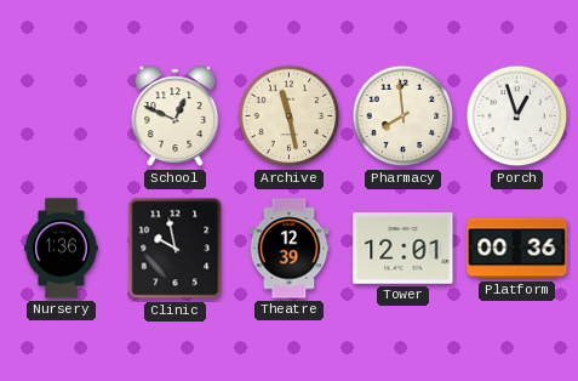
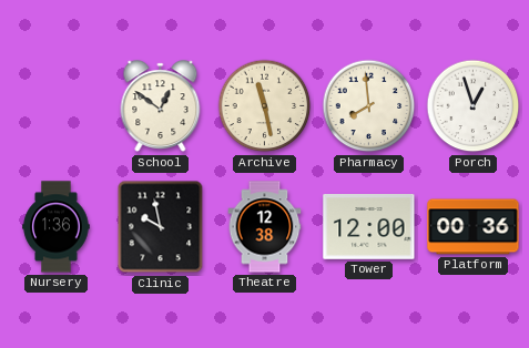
School: 12:49 -> 12:51 (161, 106)
Theatre: 12:39 -> 12:38 (265, 227)
Tower: 12:01 -> 12:00 (369, 227)
